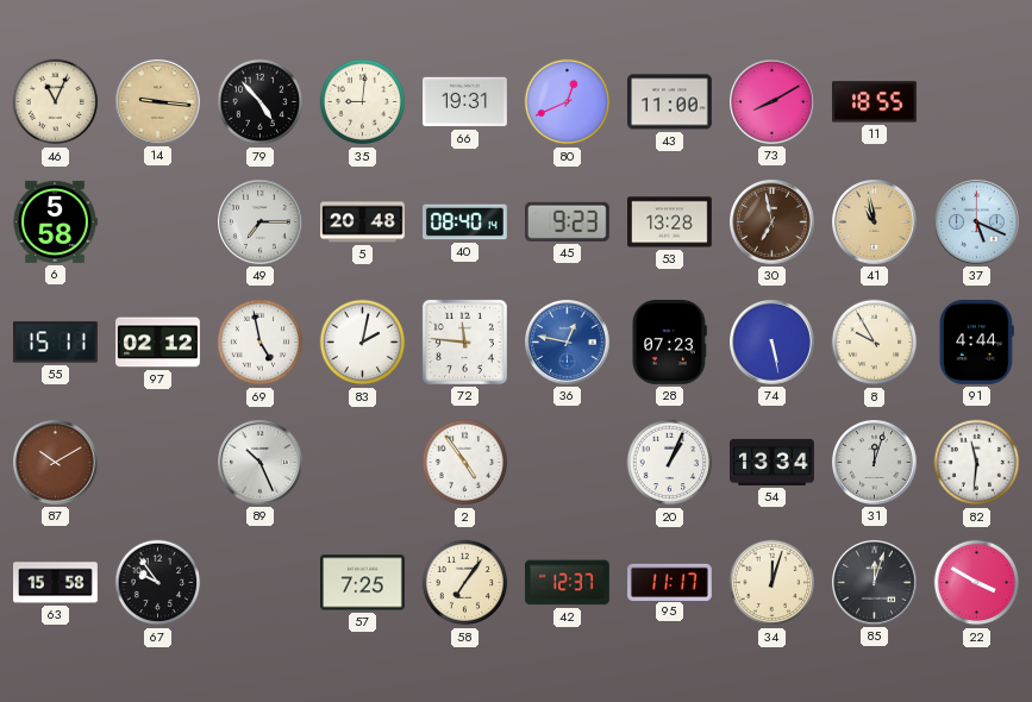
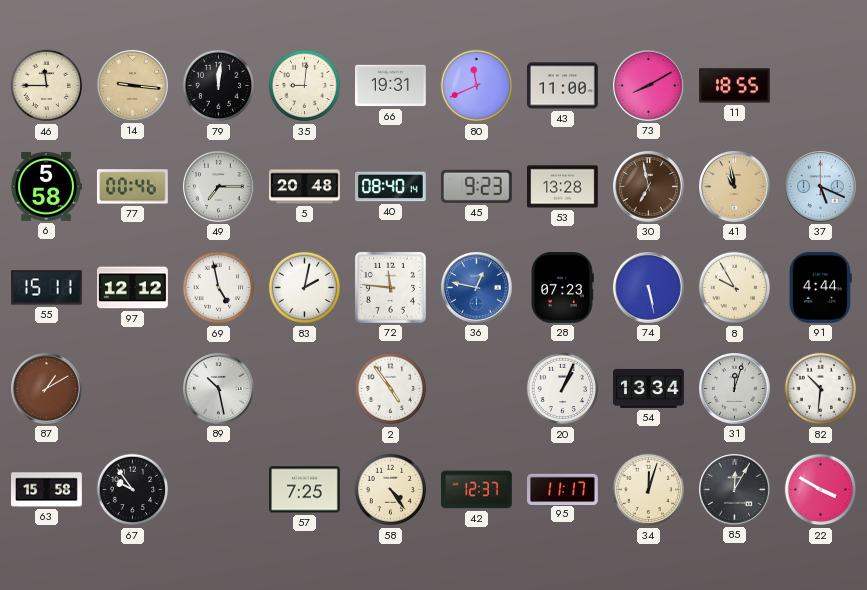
46: 11:04 -> 11:45 (47, 86)
79: 4:53 -> 12:01 (219, 86)
80: 12:41 -> 11:41 (477, 86)
77: none -> 00:46 (132, 187)
97: 02:12 -> 12:12 (133, 288)
87: 10:10 -> 1:10 (47, 389)
89: 10:26 -> 10:28 (219, 389)
82: 11:31 -> 10:31 (821, 389)
58: 7:06 -> 4:24 (391, 490)
85: 12:03 -> 12:05 (735, 490)
